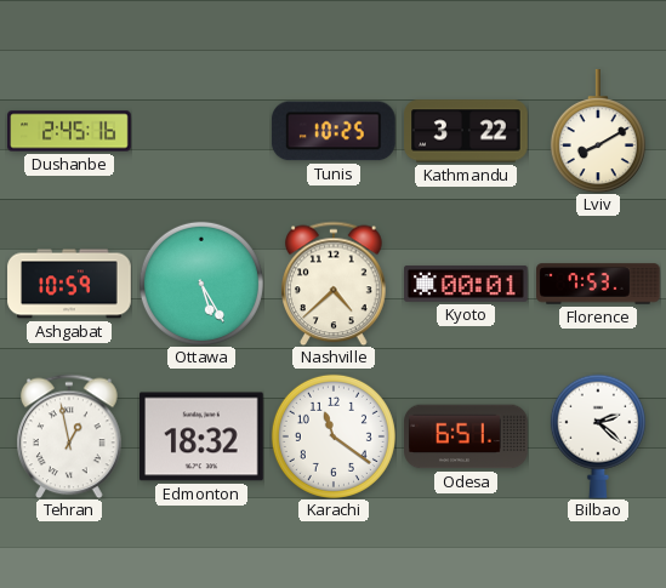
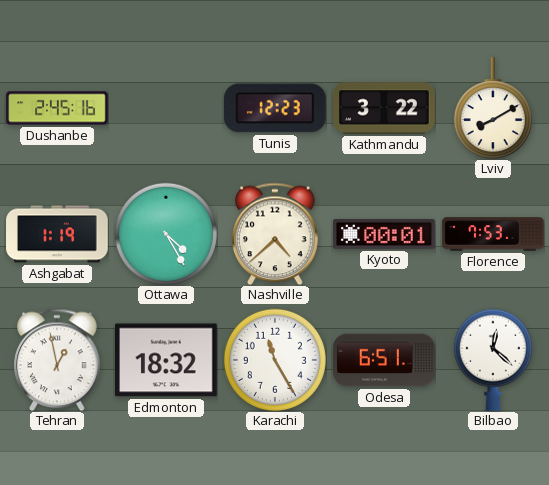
Tunis: 10:25 -> 12:23 (275, 108)
Ashgabat: 10:59 -> 1:19 (57, 234)
Ottawa: 5:25 -> 4:25 (166, 234)
Karachi: 11:21 -> 11:25 (275, 360)
Bilbao: 2:22 -> 12:22 (493, 360)
